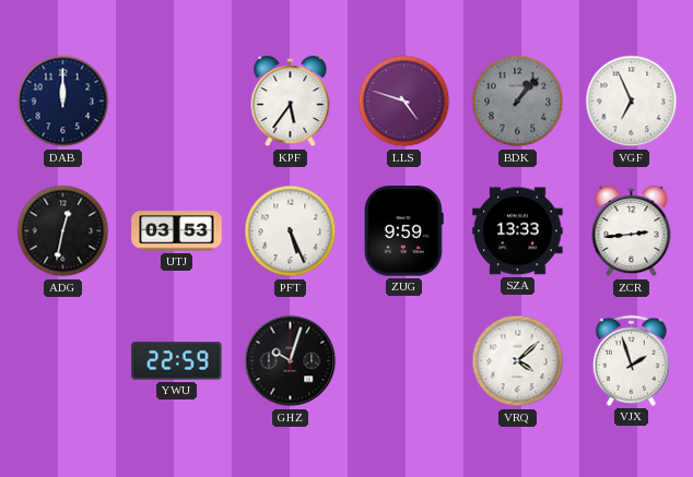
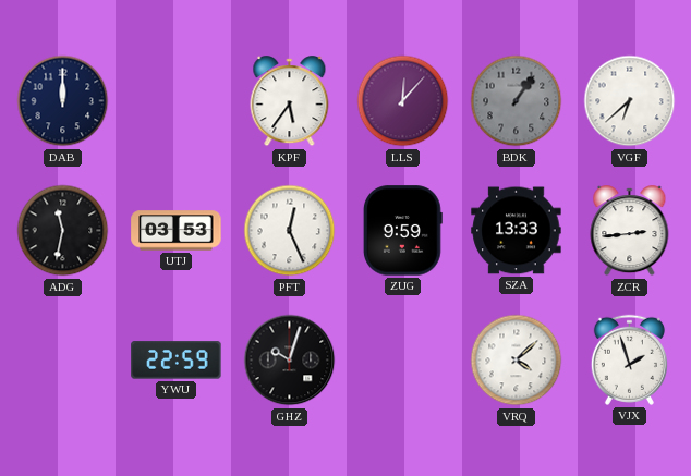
LLS: 4:48 -> 12:07 (403, 101)
BDK: 1:07 -> 1:06 (517, 101)
VGF: 6:56 -> 6:38 (630, 101)
ADG: 12:32 -> 11:32 (63, 231)
PFT: 5:26 -> 12:26 (290, 231)
